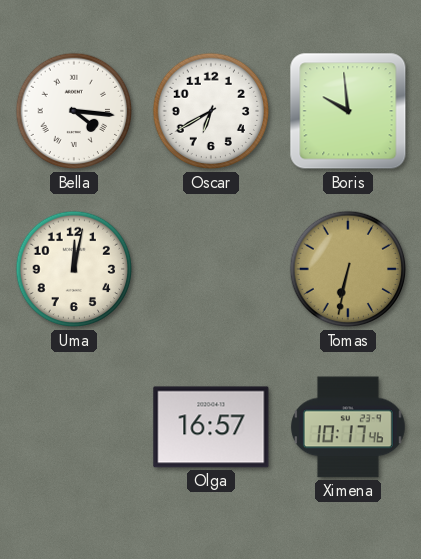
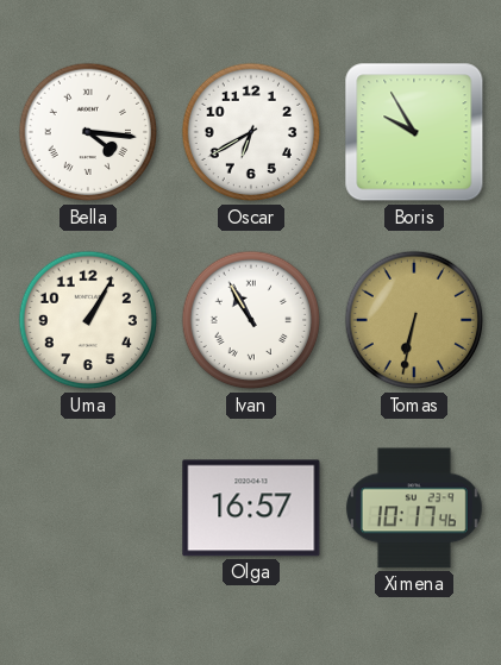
Boris: 9:59 -> 9:55 (414, 132)
Uma: 12:02 -> 1:05 (88, 320)
Ivan: none -> 10:55 (251, 320)
